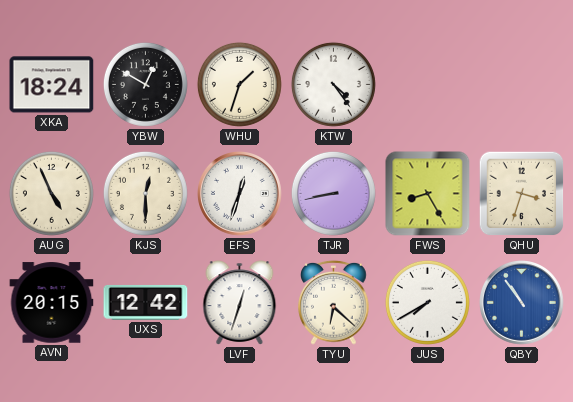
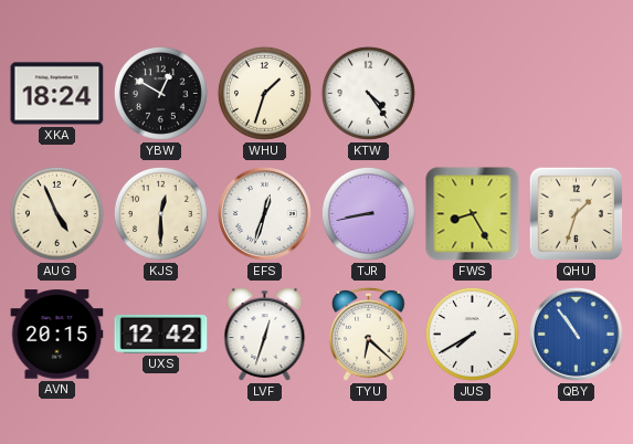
QHU: 3:33 -> 1:33 (577, 214)
